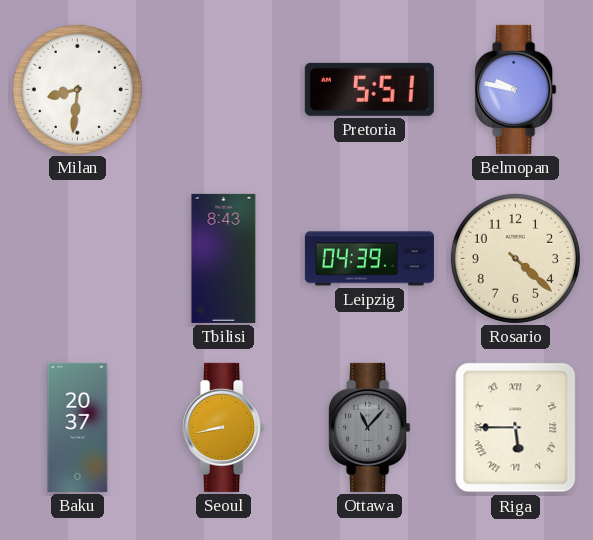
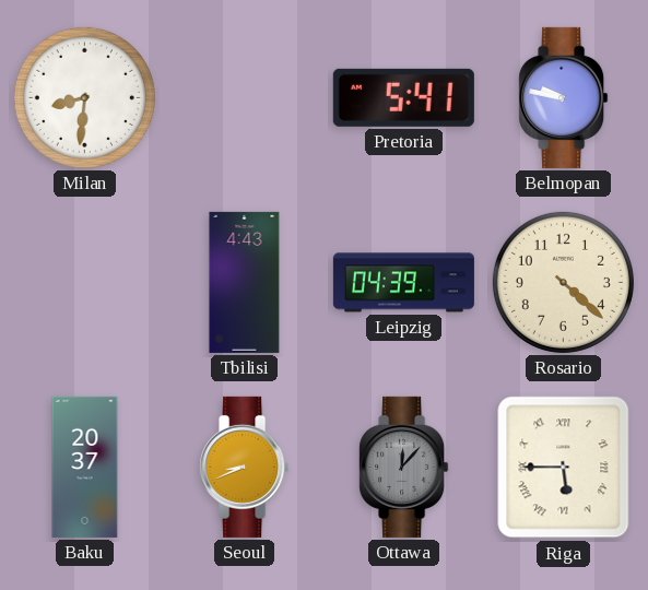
Pretoria: 5:51 -> 5:41 (403, 97)
Tbilisi: 8:43 -> 4:43 (245, 282)
Seoul: 8:43 -> 8:41 (245, 467)
Ottawa: 11:07 -> 12:07 (404, 467)
